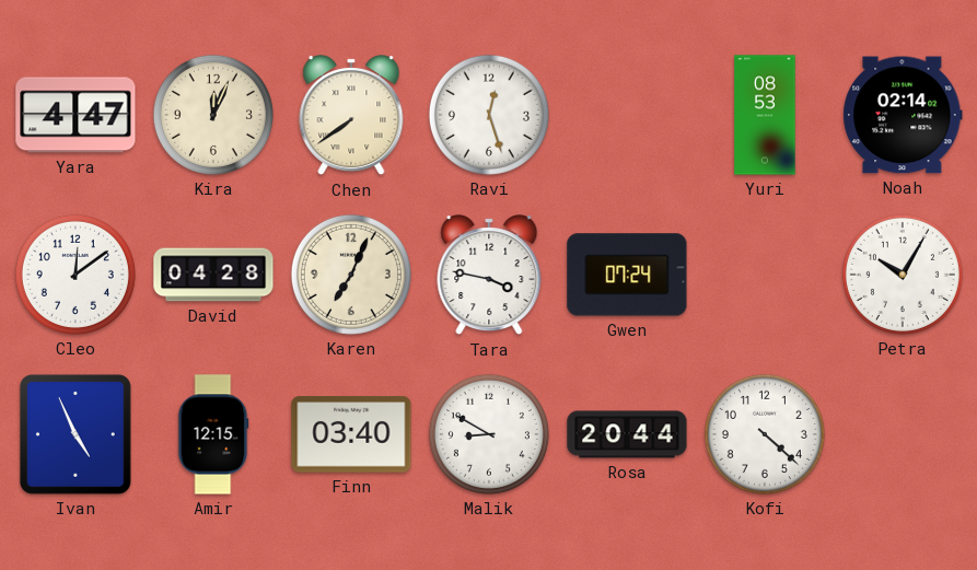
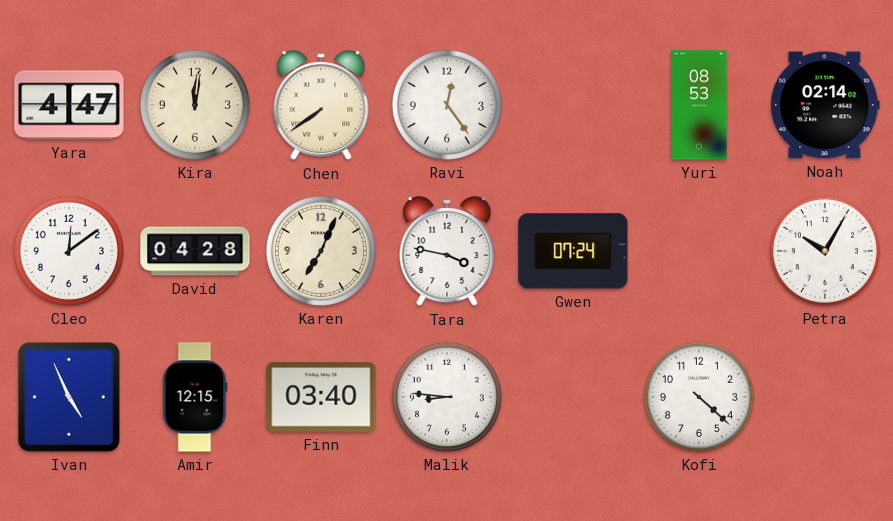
Kira: 12:04 -> 12:01 (195, 105)
Ravi: 12:27 -> 12:24 (447, 105)
Malik: 8:50 -> 8:46 (447, 397)
Rosa: 20:44 -> none (627, 434)
